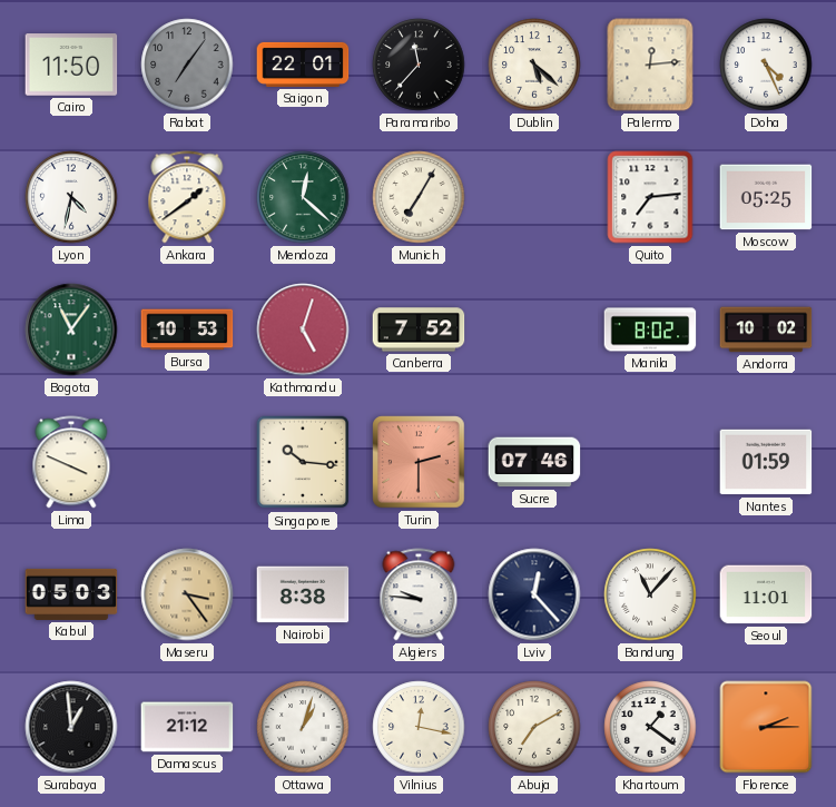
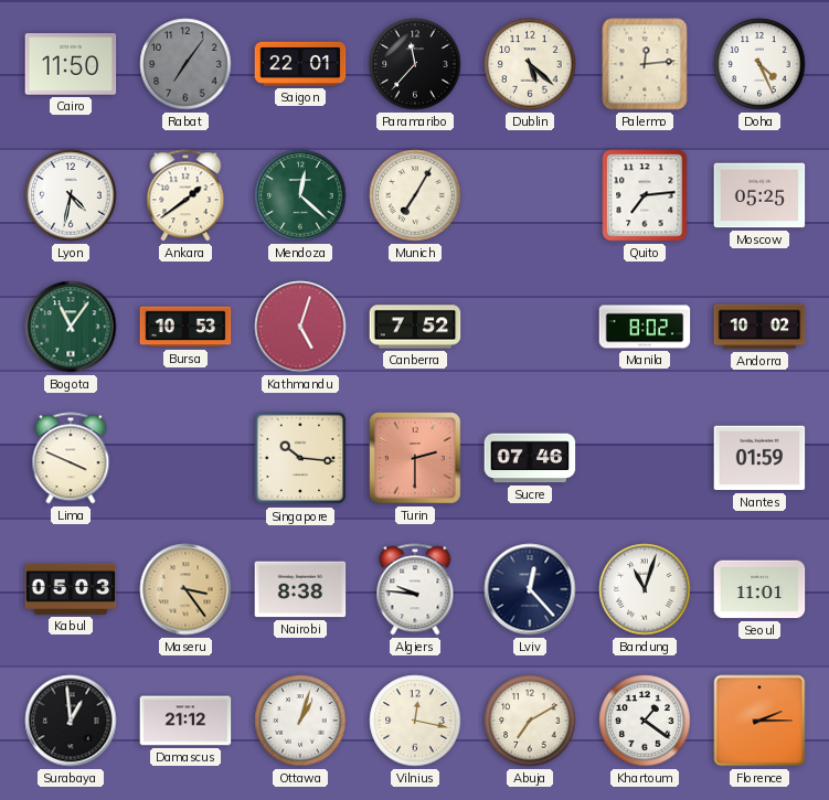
Bandung: 11:07 -> 11:03 (645, 589)
